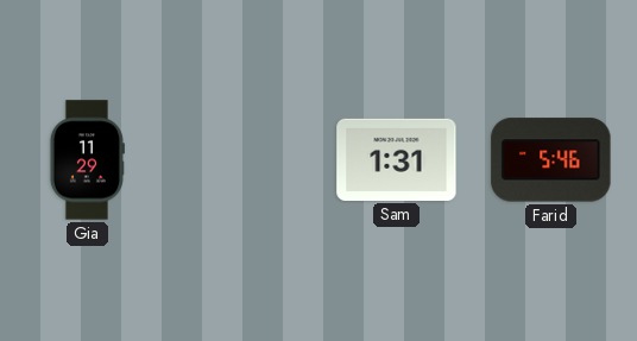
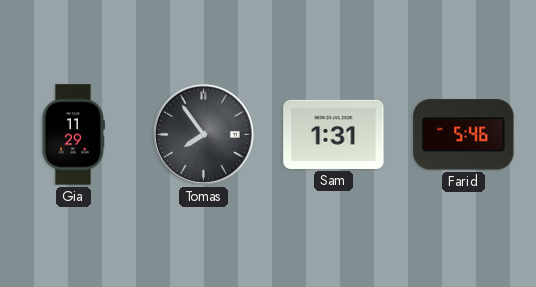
Tomas: none -> 7:54 (203, 134)
